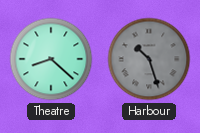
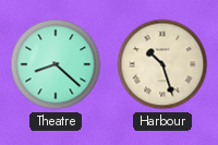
Harbour dial: grey -> cream (162, 64)
